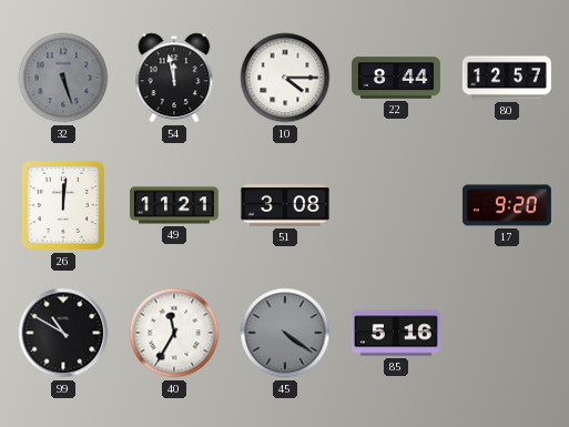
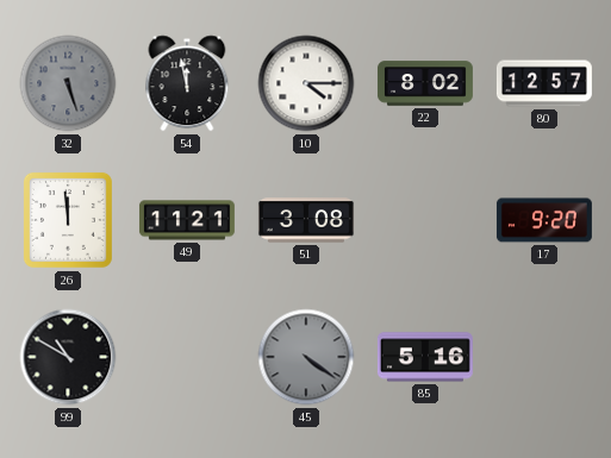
22: 8:44 -> 8:02 (425, 83)
26: 12:01 -> 11:59 (68, 220)
40: 11:35 -> none (174, 333)
